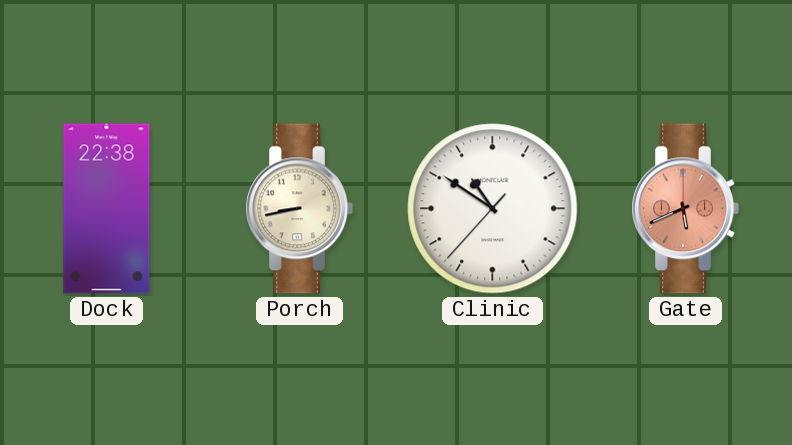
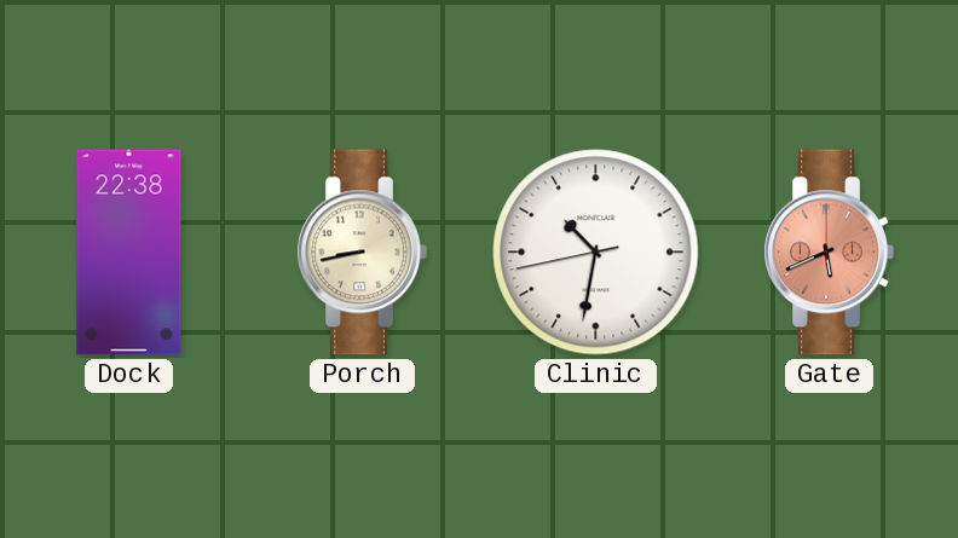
Clinic: 10:50 -> 10:31 (596, 253)
